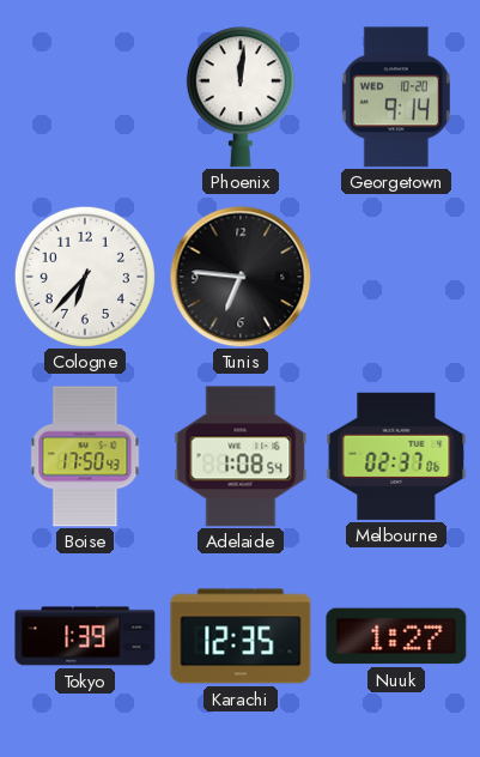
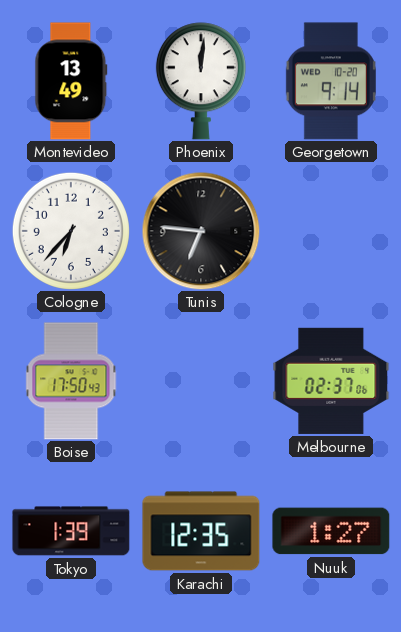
Montevideo: none -> 13:49 (71, 81)
Adelaide: 1:08 -> none (241, 456)
